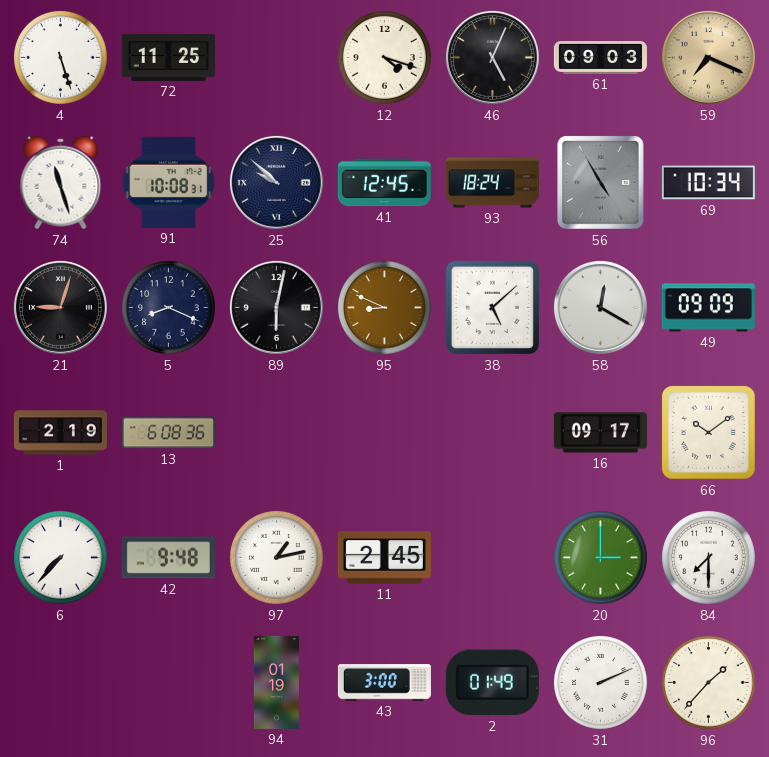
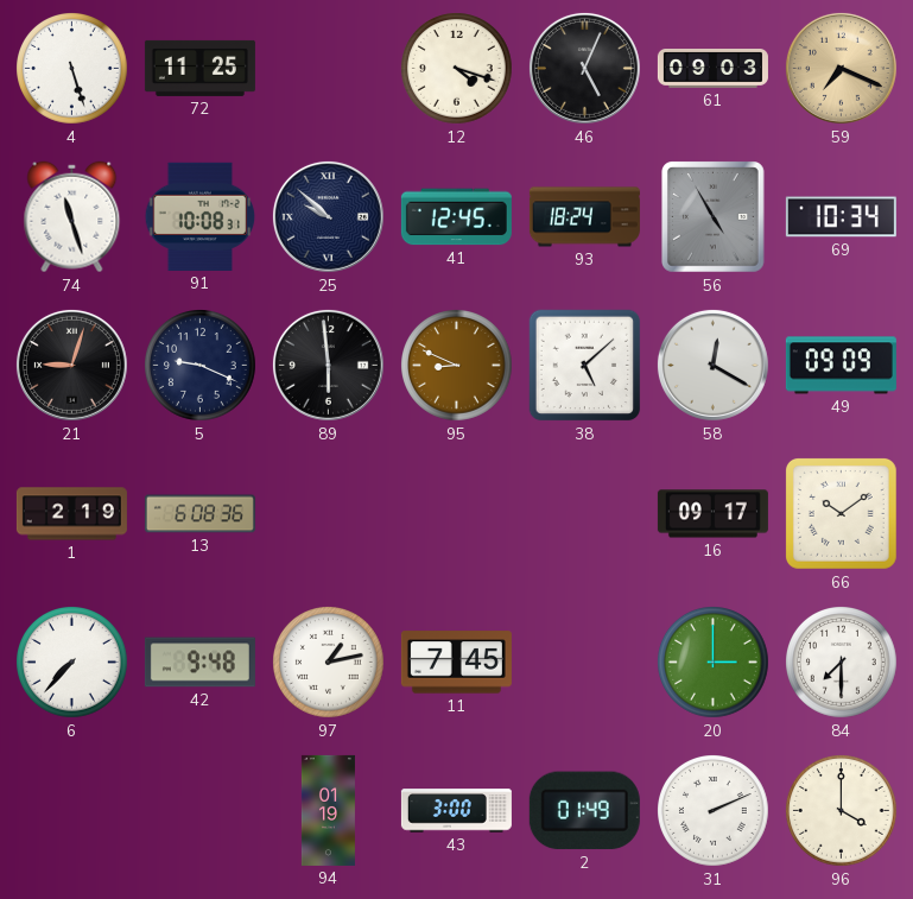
5: 8:19 -> 9:19 (201, 366)
89: 6:02 -> 5:59 (328, 365)
11: 2:45 -> 7:45 (456, 663)
96: 1:37 -> 4:00 (842, 811)
